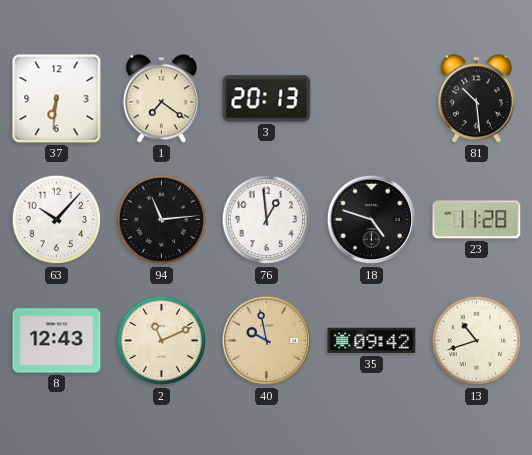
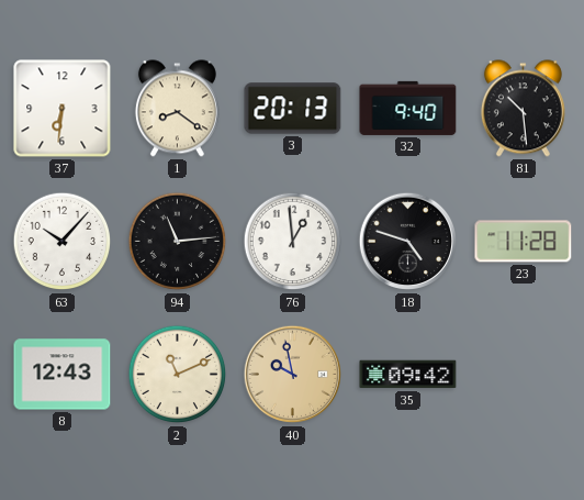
1: 7:21 -> 8:21 (177, 109)
32: none -> 9:40 (408, 108)
13: 10:42 -> none (477, 341)
